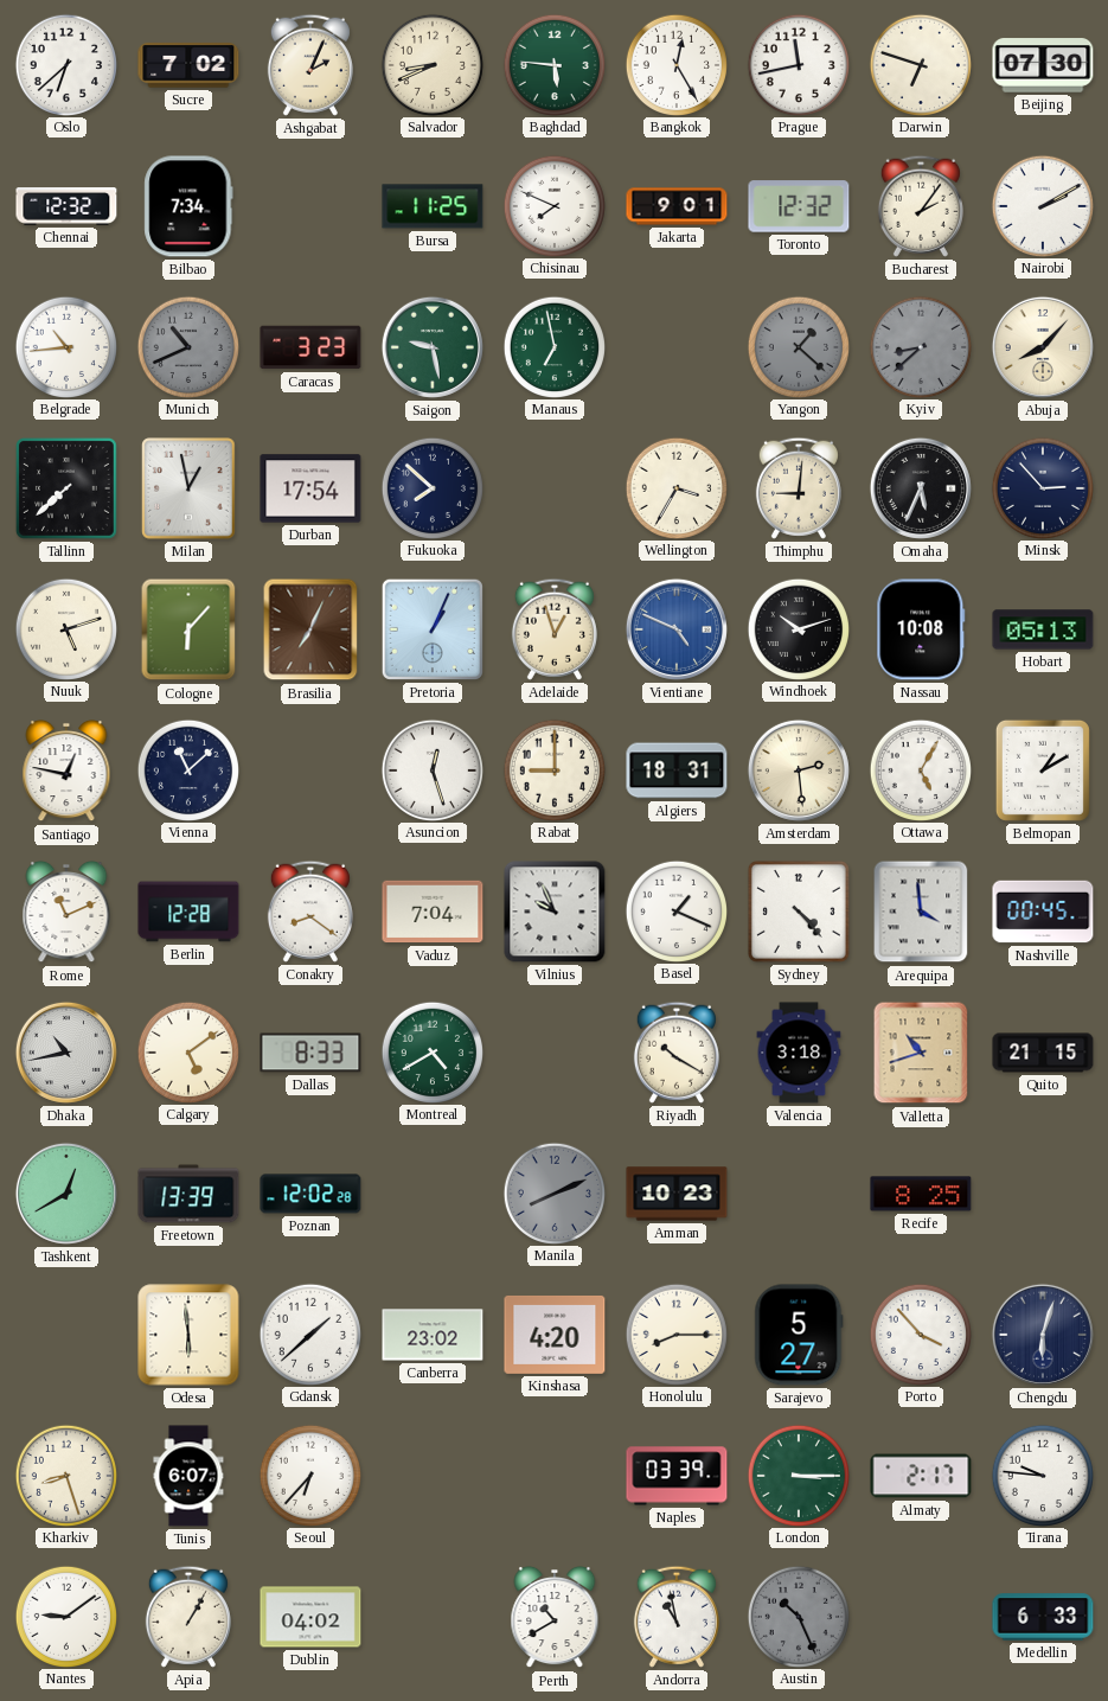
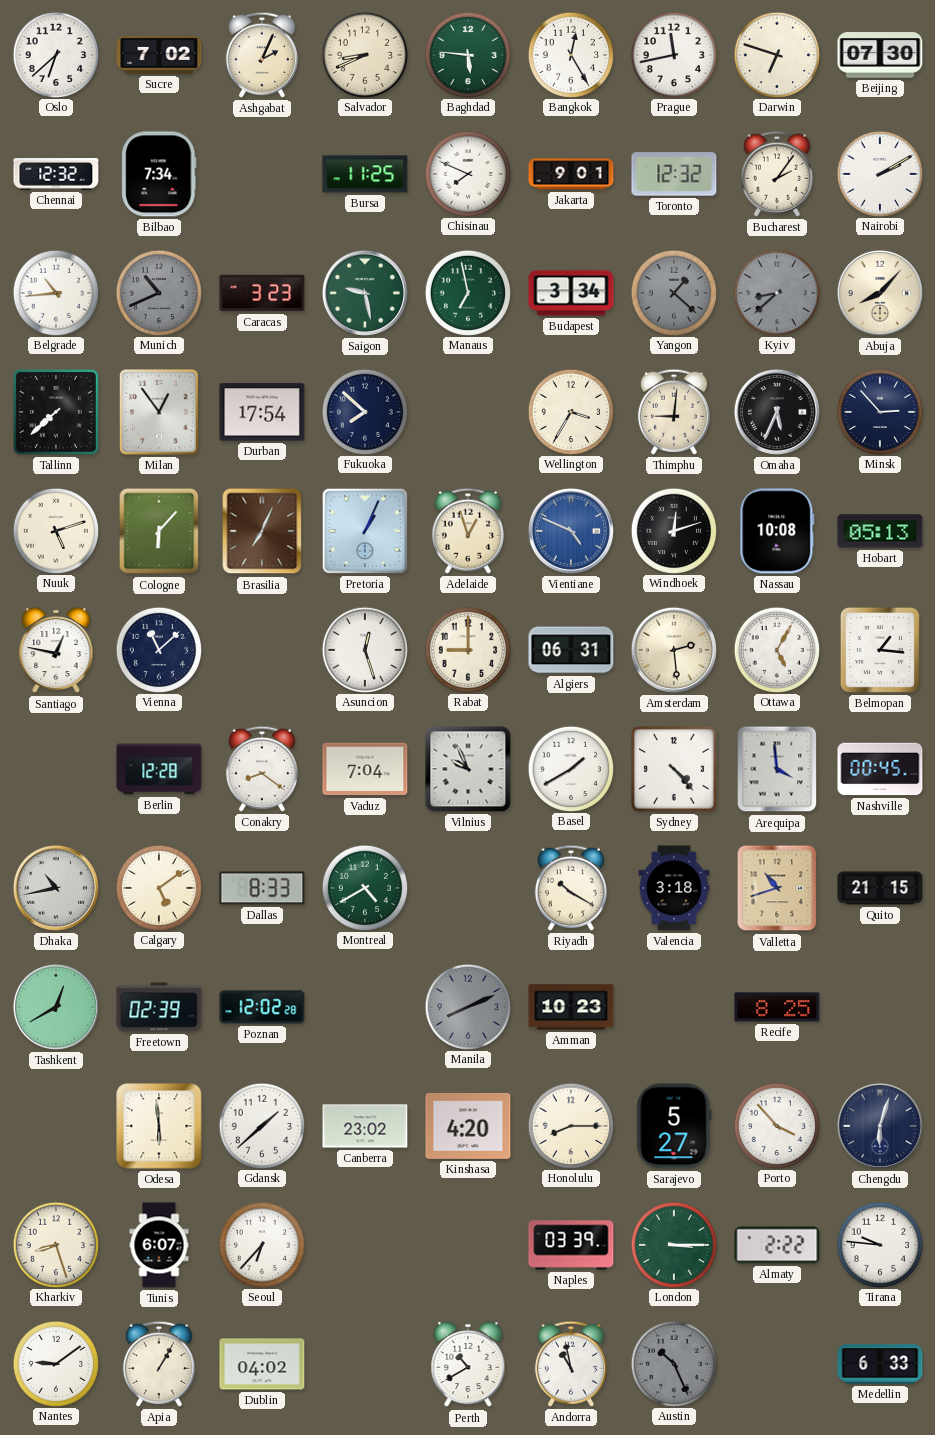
Budapest: none -> 3:34 (571, 293)
Milan: 12:58 -> 12:54 (159, 412)
Windhoek: 10:12 -> 12:12 (673, 530)
Algiers: 18:31 -> 06:31 (571, 650)
Belmopan: 1:10 -> 1:16 (880, 650)
Rome: 11:11 -> none (66, 912)
Basel: 1:19 -> 1:40 (570, 768)
Freetown: 13:39 -> 02:39 (159, 1007)
Almaty: 2:17 -> 2:22 (777, 1245)
